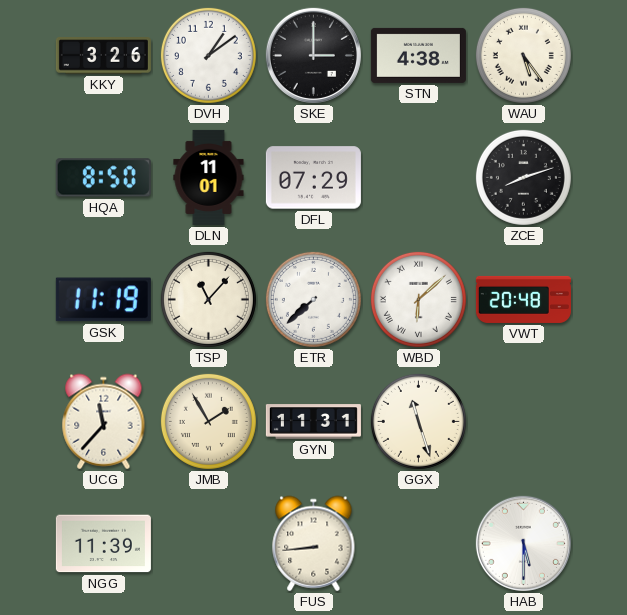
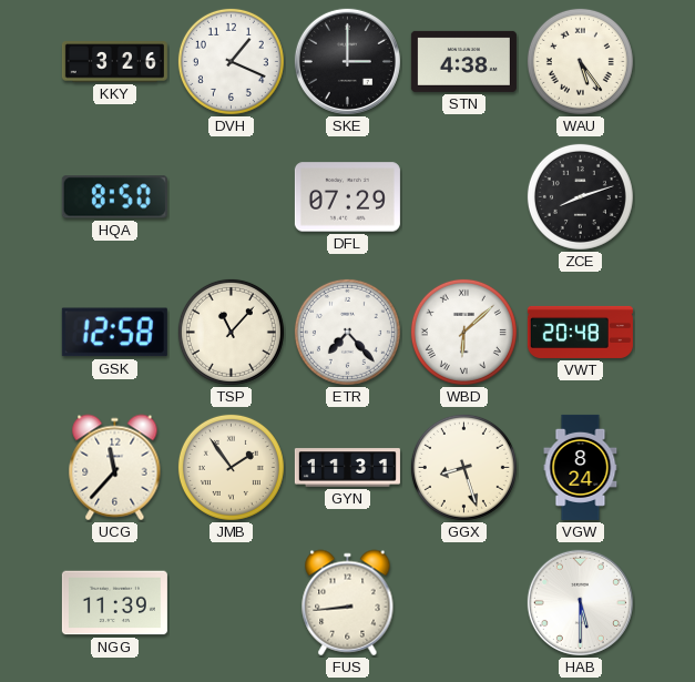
DVH: 1:09 -> 1:19 (231, 61)
DLN: 11:01 -> none (209, 177)
GSK: 11:19 -> 12:58 (114, 333)
ETR: 7:38 -> 7:23 (347, 332)
JMB: 1:55 -> 1:54 (231, 467)
GGX: 11:27 -> 8:27 (463, 467)
VGW: none -> 8:24 (581, 467)
